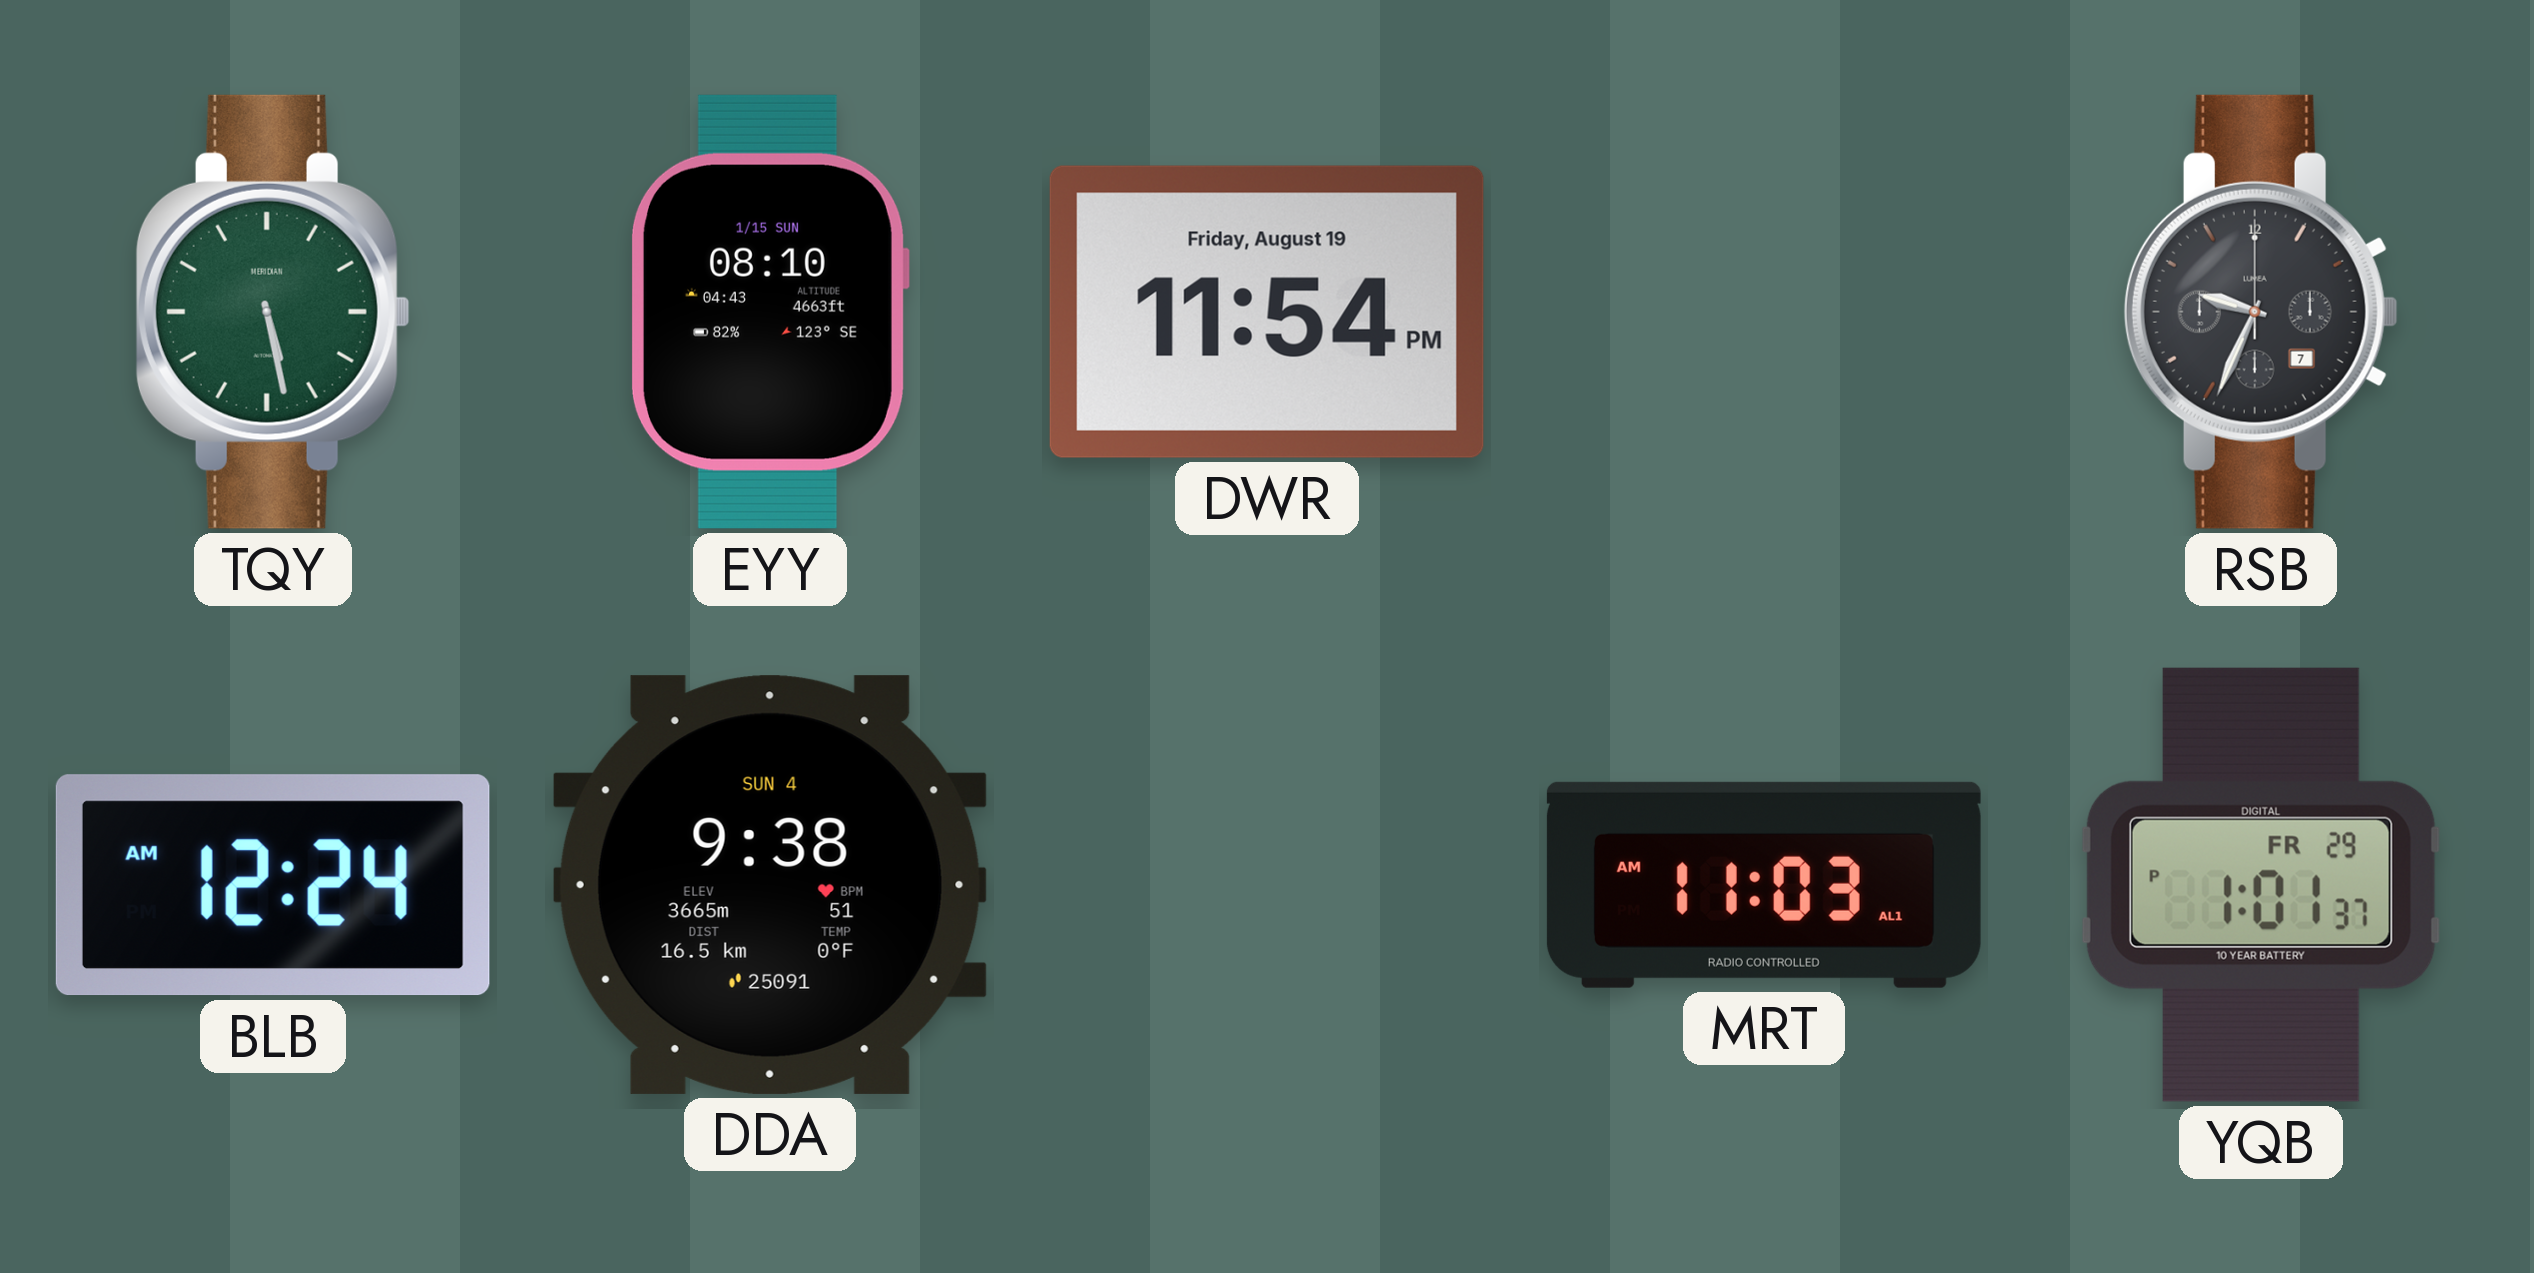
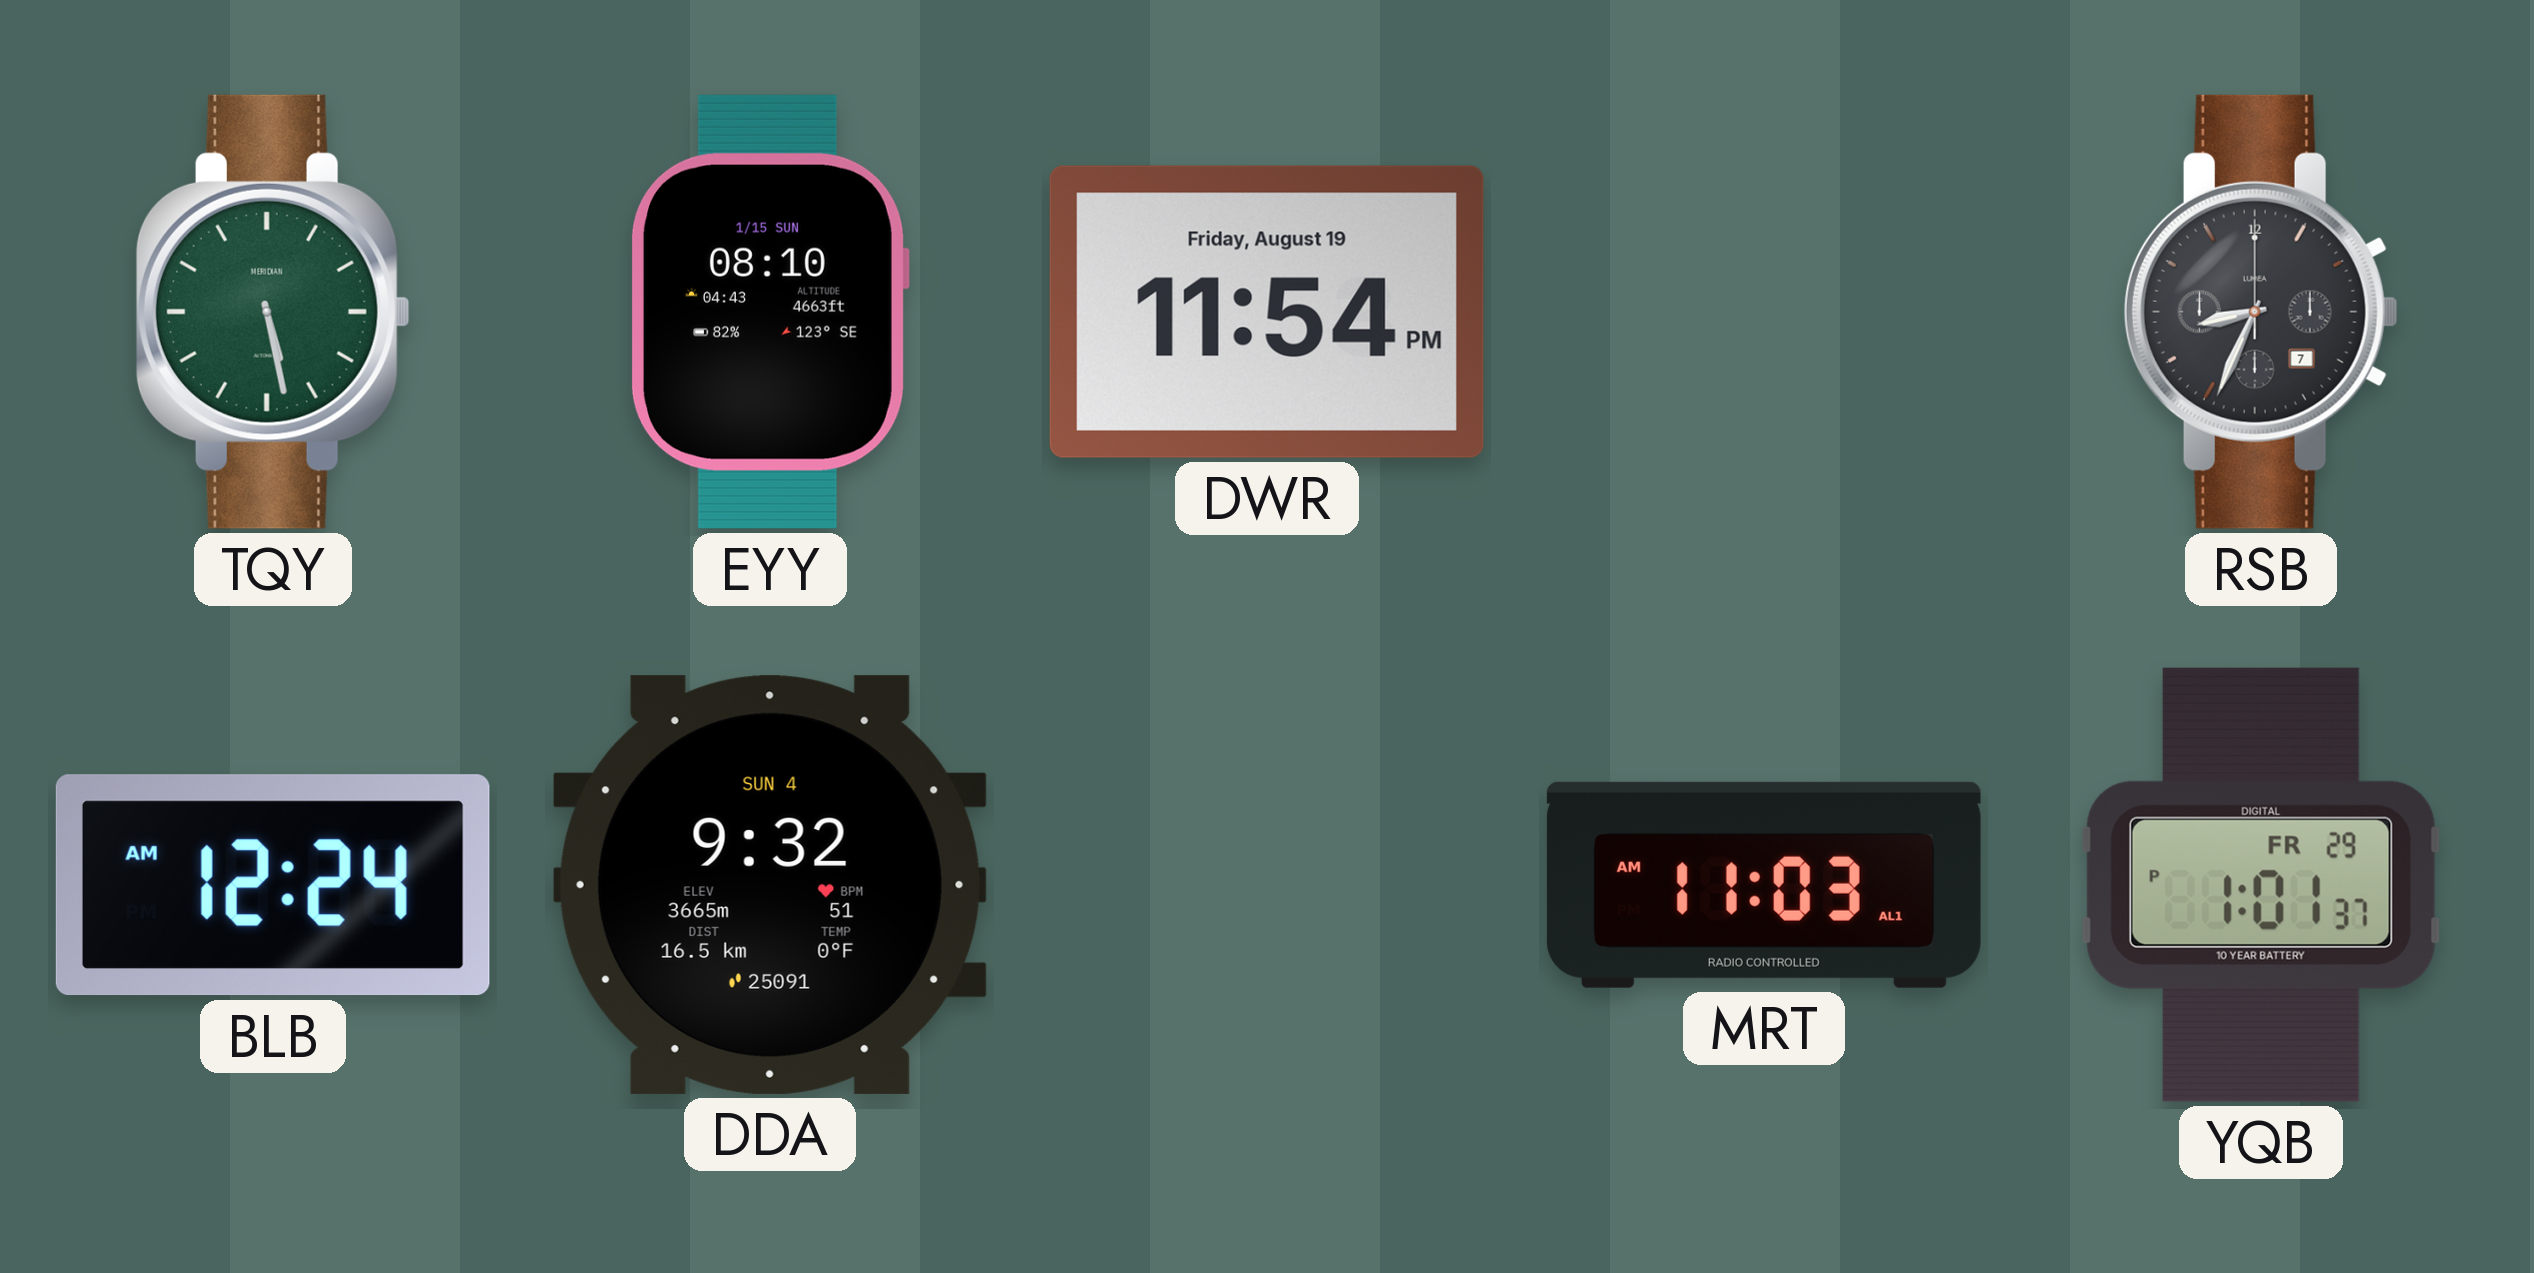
RSB: 9:34 -> 8:34 (2261, 312)
DDA: 9:38 -> 9:32 (770, 885)
